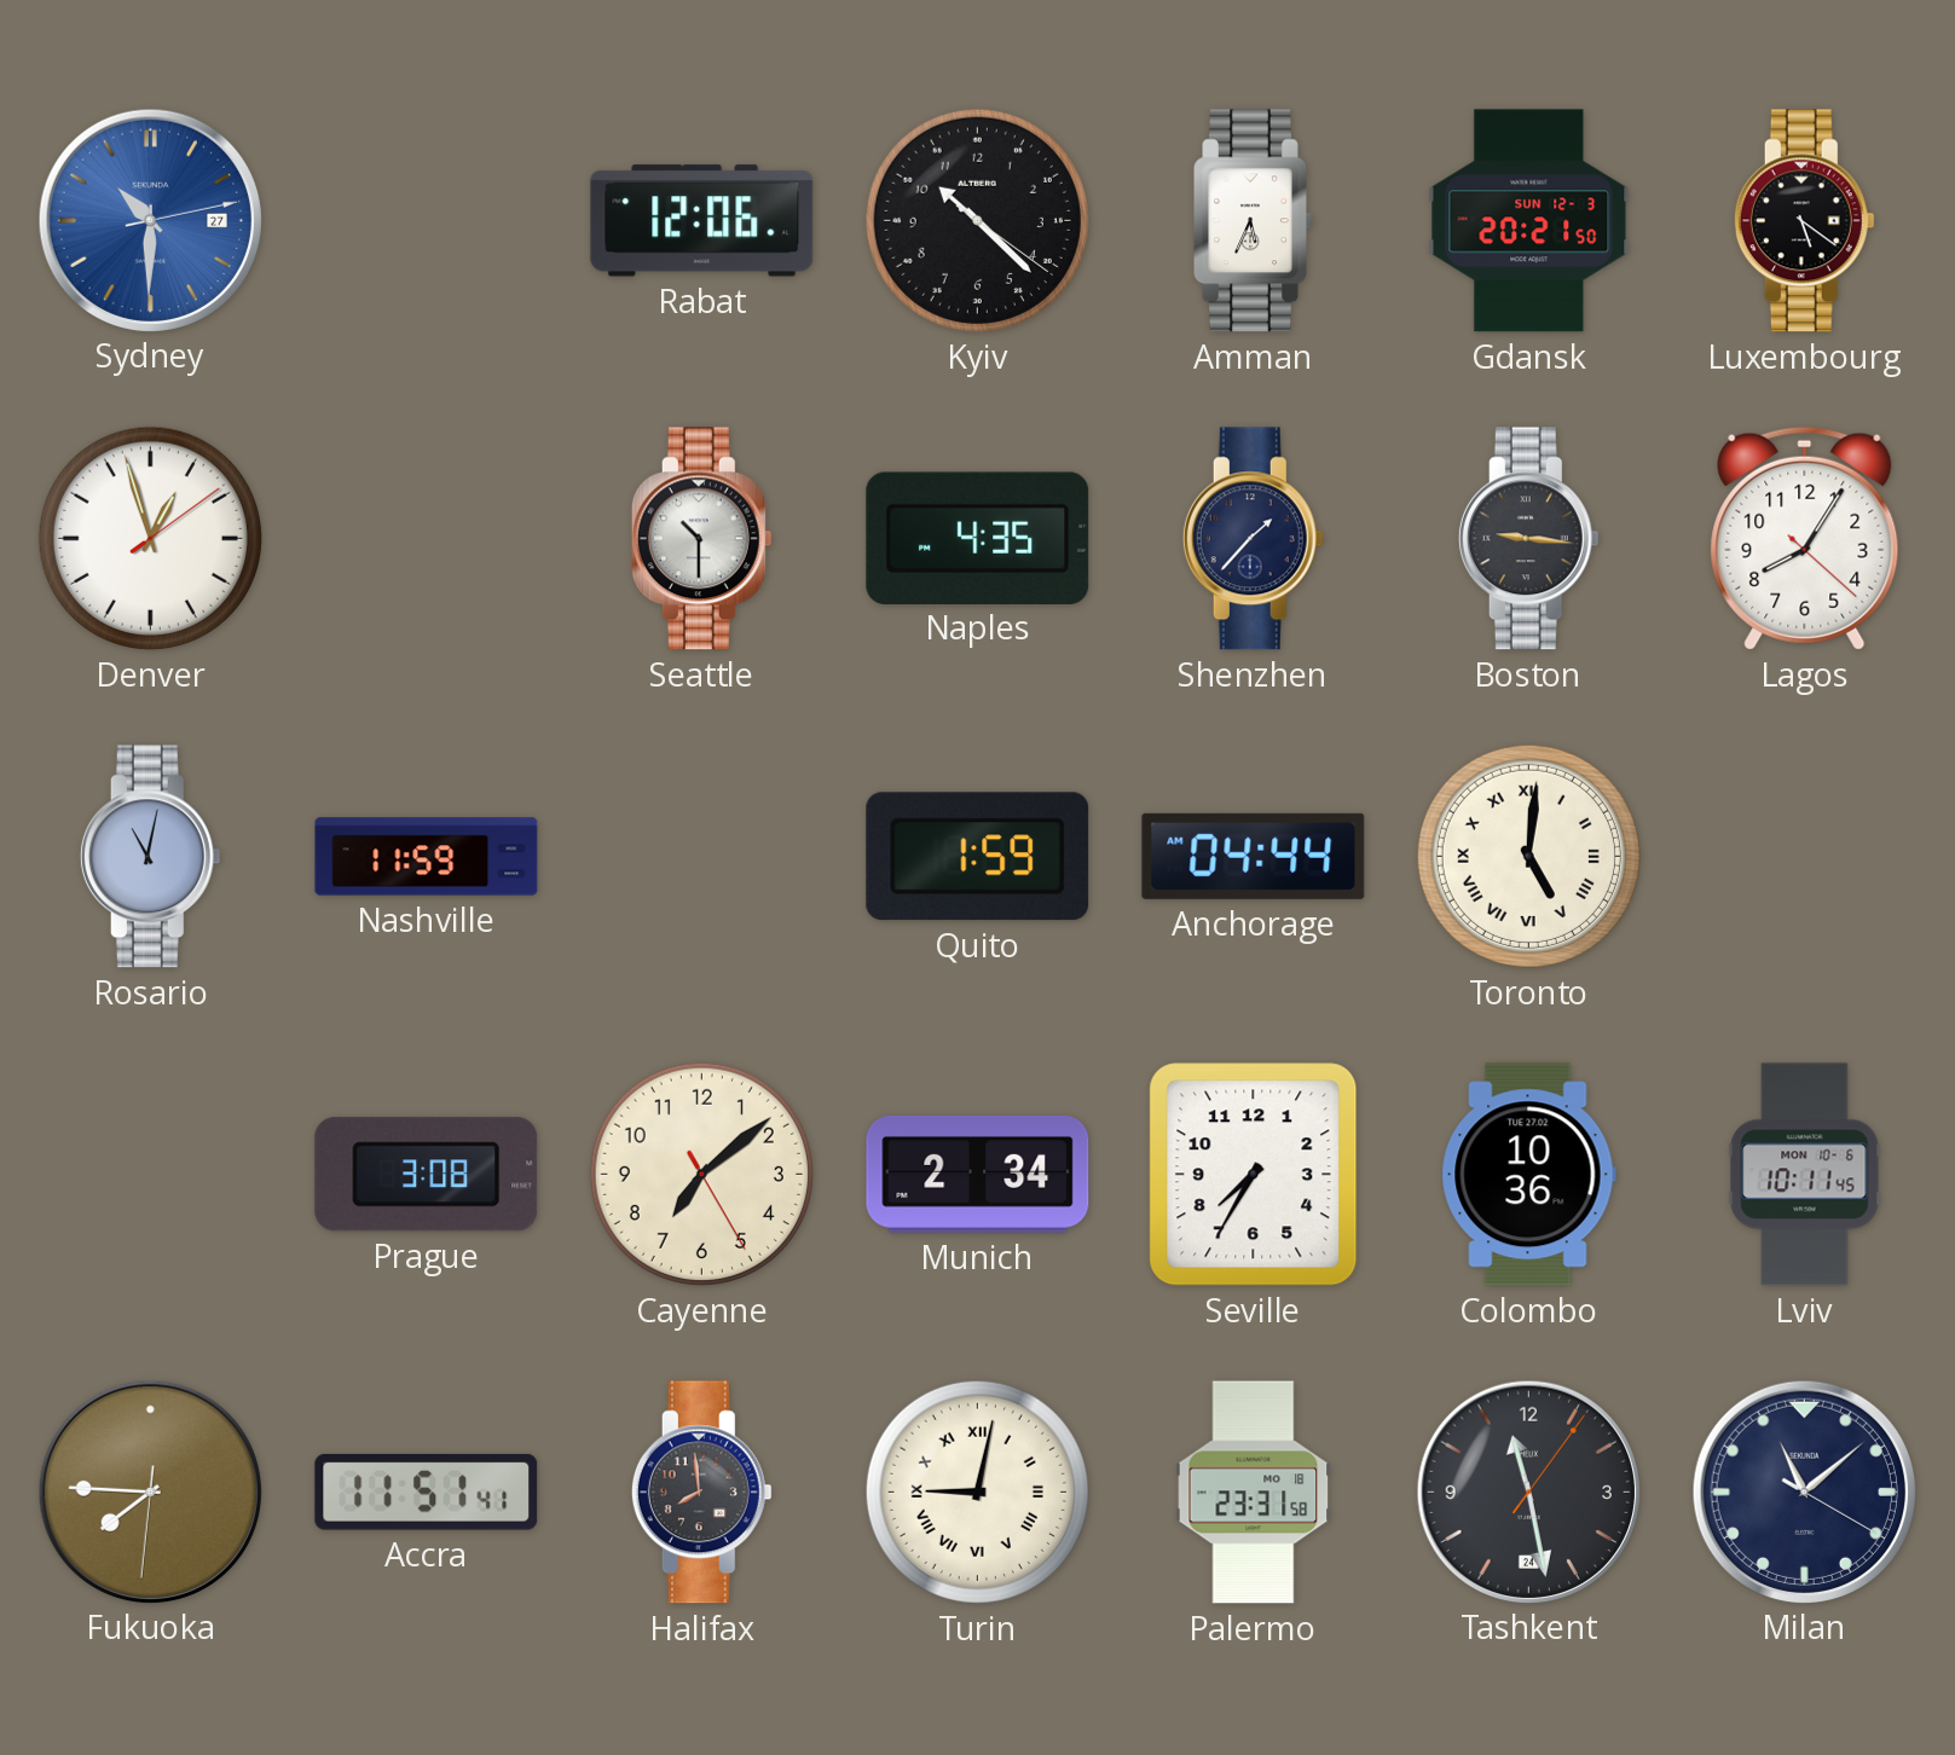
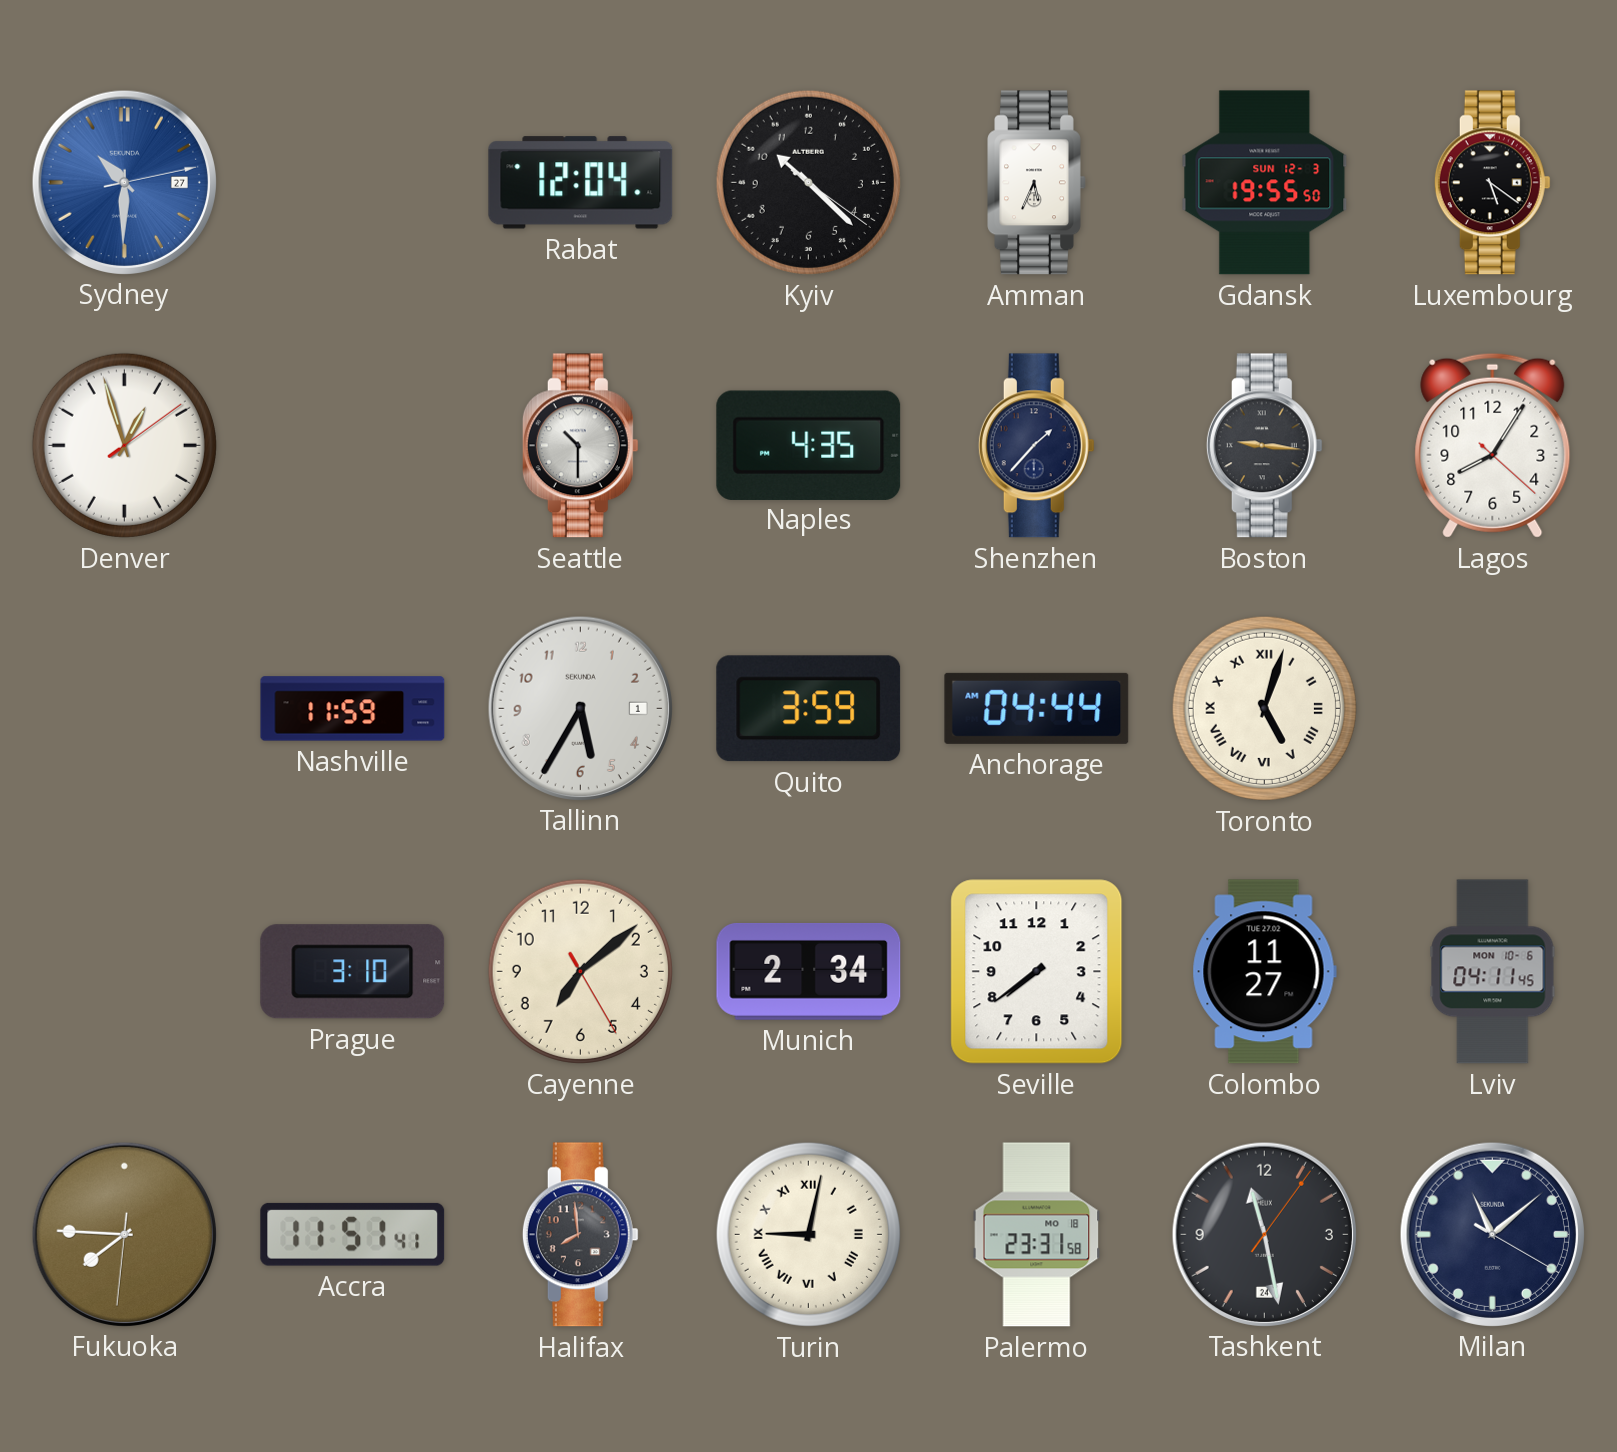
Rabat: 12:06 -> 12:04 (581, 183)
Gdansk: 20:21 -> 19:55 (1265, 183)
Rosario: 11:02 -> none (150, 857)
Tallinn: none -> 5:35 (580, 708)
Quito: 1:59 -> 3:59 (809, 709)
Toronto: 5:01 -> 5:03 (1264, 708)
Prague: 3:08 -> 3:10 (353, 972)
Seville: 7:35 -> 7:39 (1037, 972)
Colombo: 10:36 -> 11:27 (1264, 972)
Lviv: 10:11 -> 04:11 (1493, 972)
